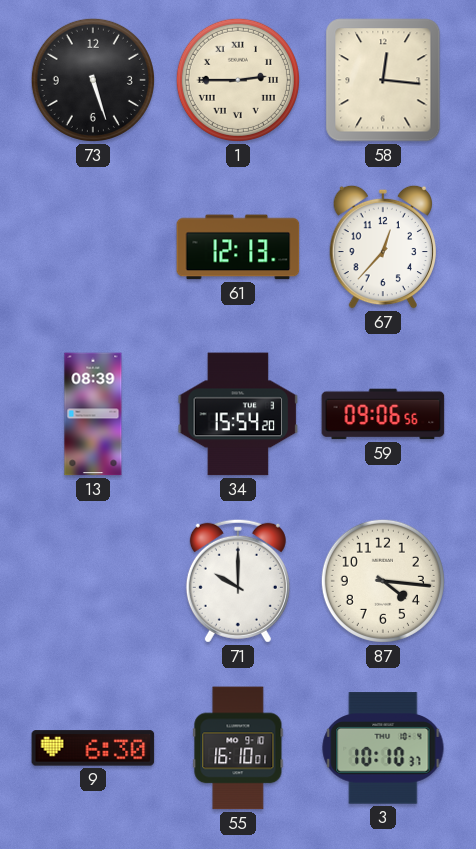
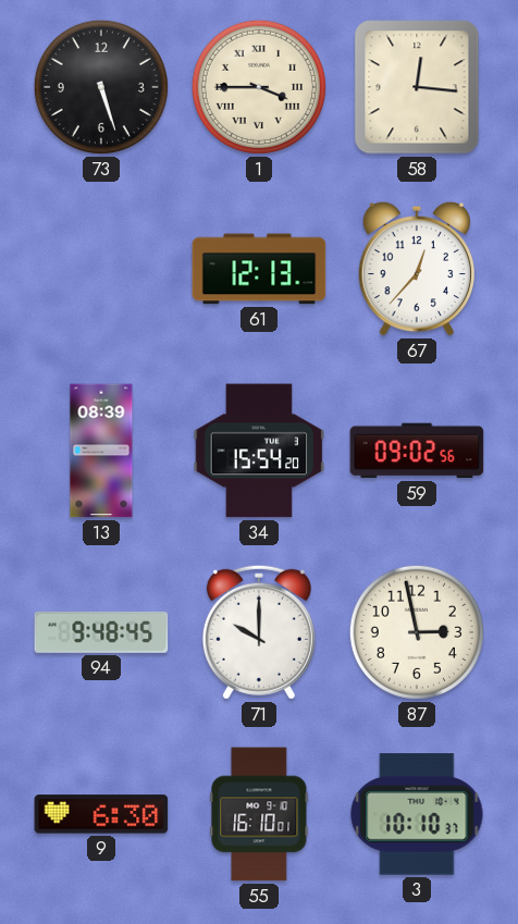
1: 2:45 -> 3:45 (259, 87)
59: 09:06 -> 09:02 (417, 451)
94: none -> 9:48 (101, 632)
87: 4:16 -> 2:58 (417, 632)
